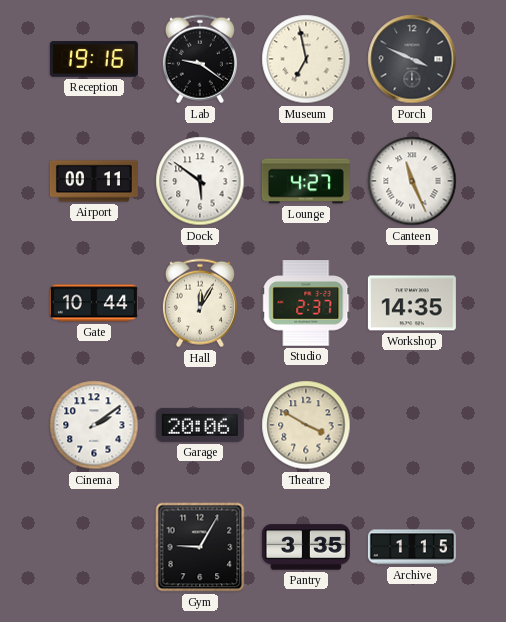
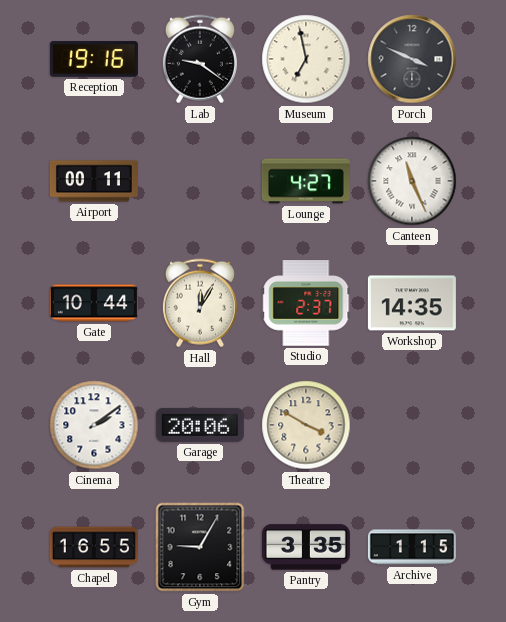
Dock: 5:51 -> none (200, 181)
Chapel: none -> 16:55 (94, 547)
